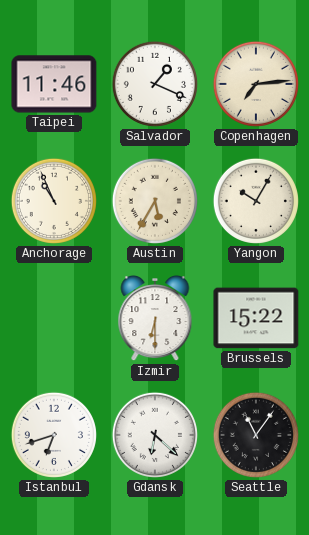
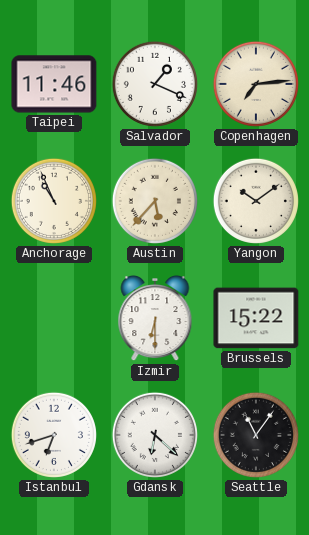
Austin: 5:35 -> 5:37 (155, 201)
Yangon: 10:05 -> 10:09 (256, 201)
